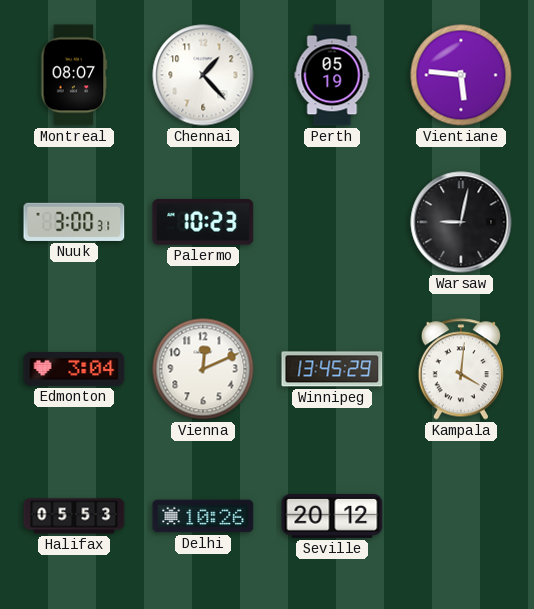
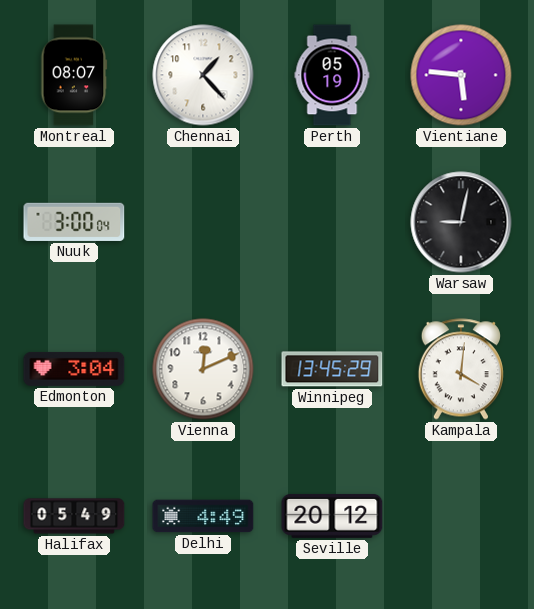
Nuuk: 3:00:31 -> 3:00:04 (74, 222)
Palermo: 10:23 -> none (203, 222)
Halifax: 05:53 -> 05:49 (74, 516)
Delhi: 10:26 -> 4:49 (203, 516)
